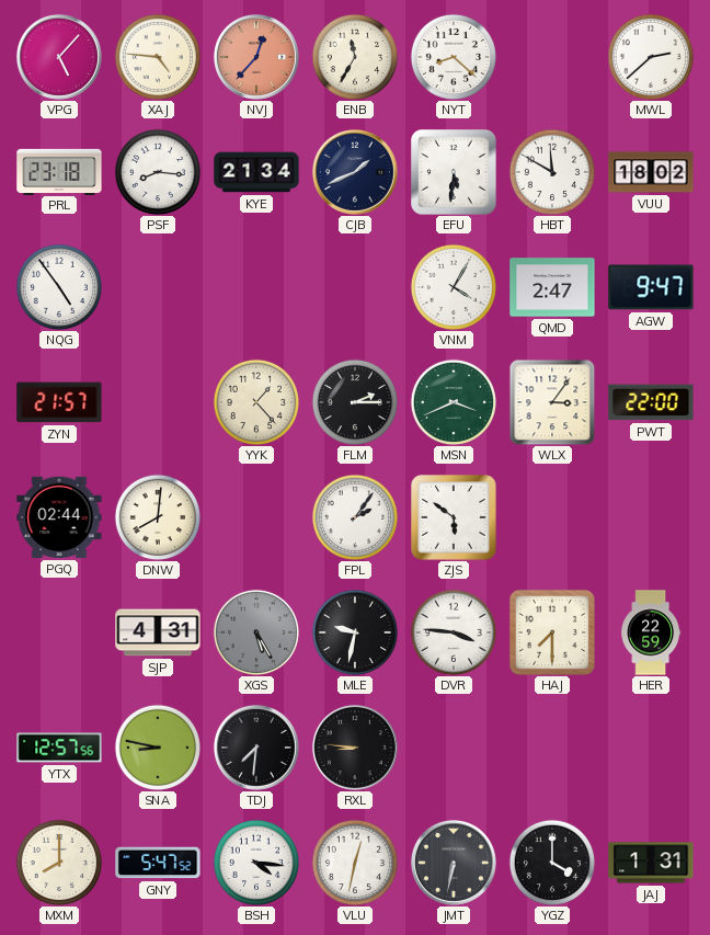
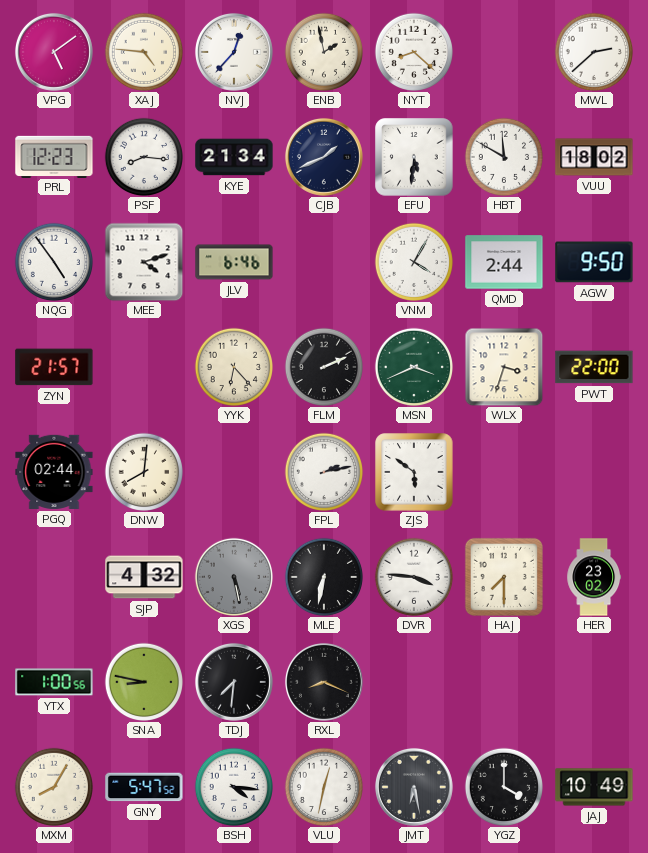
VPG: 5:07 -> 5:09 (54, 52)
NVJ dial: salmon -> white (234, 52)
ENB: 11:35 -> 1:58 (323, 51)
PRL: 23:18 -> 12:23 (54, 156)
MEE: none -> 4:12 (144, 262)
JLV: none -> 6:46 (234, 262)
QMD: 2:47 -> 2:44 (504, 262)
AGW: 9:47 -> 9:50 (594, 262)
YYK: 1:23 -> 6:23 (233, 366)
FLM: 2:15 -> 2:11 (323, 366)
WLX: 3:06 -> 3:33 (504, 367)
FPL: 2:06 -> 2:13 (323, 471)
SJP: 4:31 -> 4:32 (144, 577)
XGS: 5:25 -> 5:28 (233, 576)
MLE: 9:32 -> 6:32 (323, 576)
HER: 22:59 -> 23:02 (594, 577)
YTX: 12:57 -> 1:00 (54, 682)
RXL: 8:46 -> 8:19 (324, 682)
MXM: 8:00 -> 8:05 (53, 786)
JMT: 6:32 -> 6:28 (414, 787)
JAJ: 1:31 -> 10:49 (594, 787)
